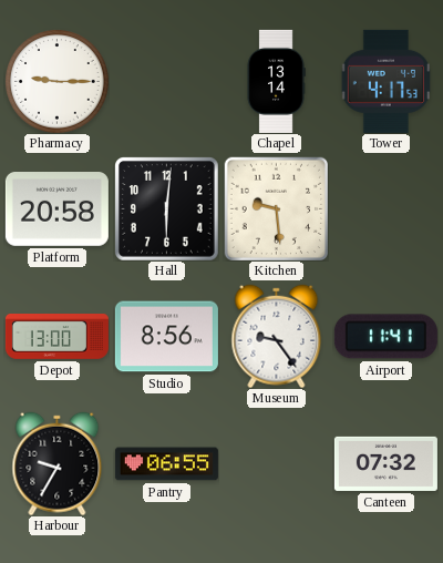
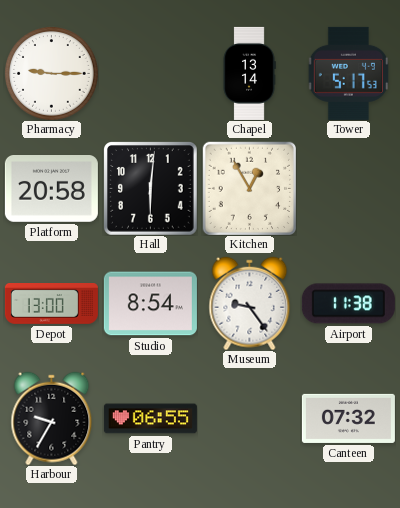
Tower: 4:17 -> 5:17 (348, 73)
Kitchen: 9:29 -> 12:55 (249, 188)
Studio: 8:56 -> 8:54 (150, 304)
Airport: 11:41 -> 11:38 (348, 304)
